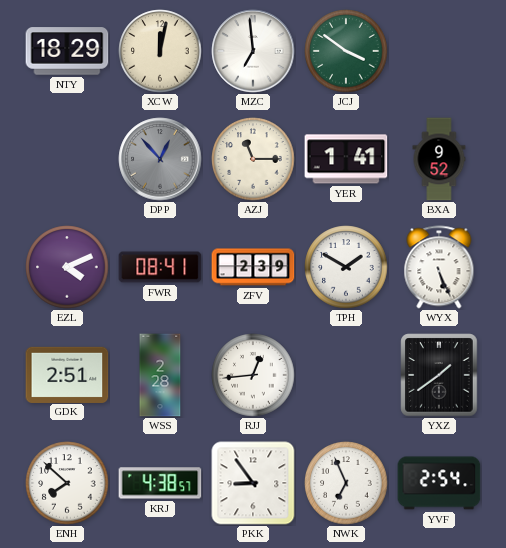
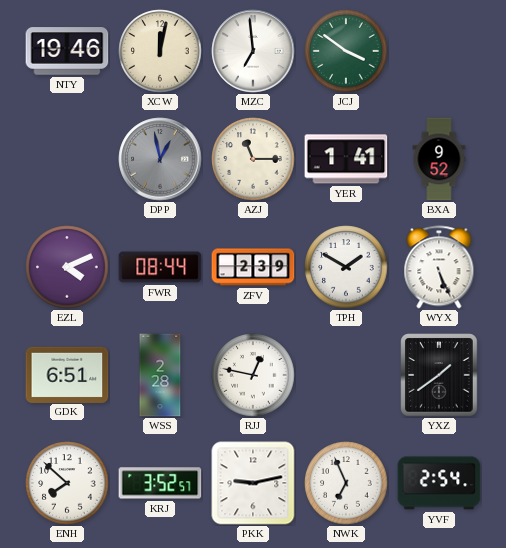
NTY: 18:29 -> 19:46 (67, 51)
DPP: 12:53 -> 12:58 (160, 159)
FWR: 08:41 -> 08:44 (160, 267)
GDK: 2:51 -> 6:51 (67, 374)
RJJ: 12:44 -> 12:47 (253, 375)
KRJ: 4:38 -> 3:52 (160, 483)
PKK: 8:54 -> 9:13 (253, 483)
